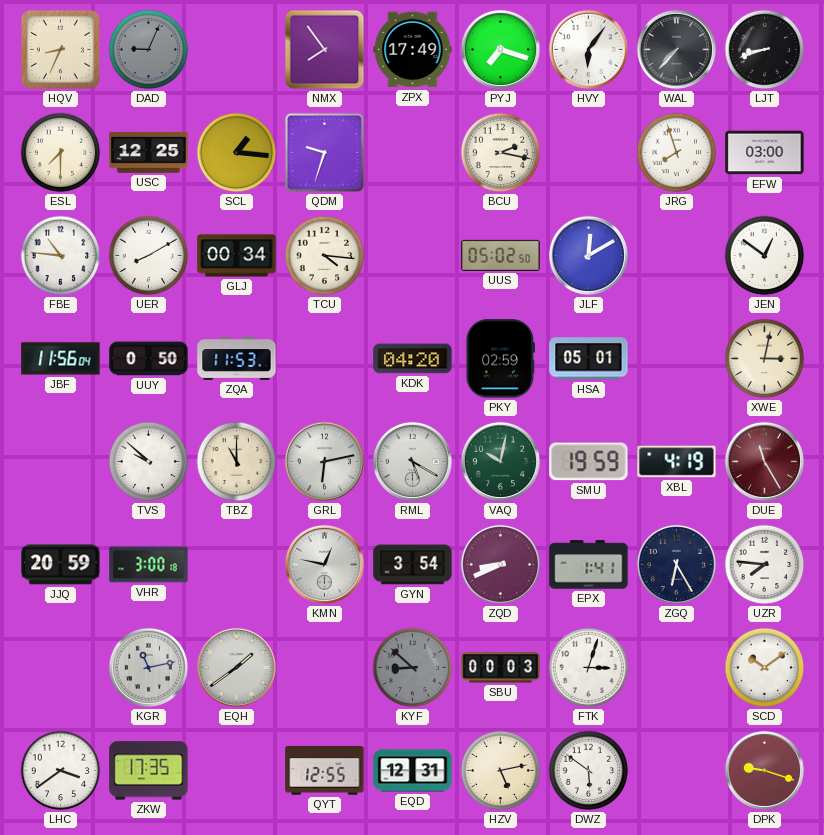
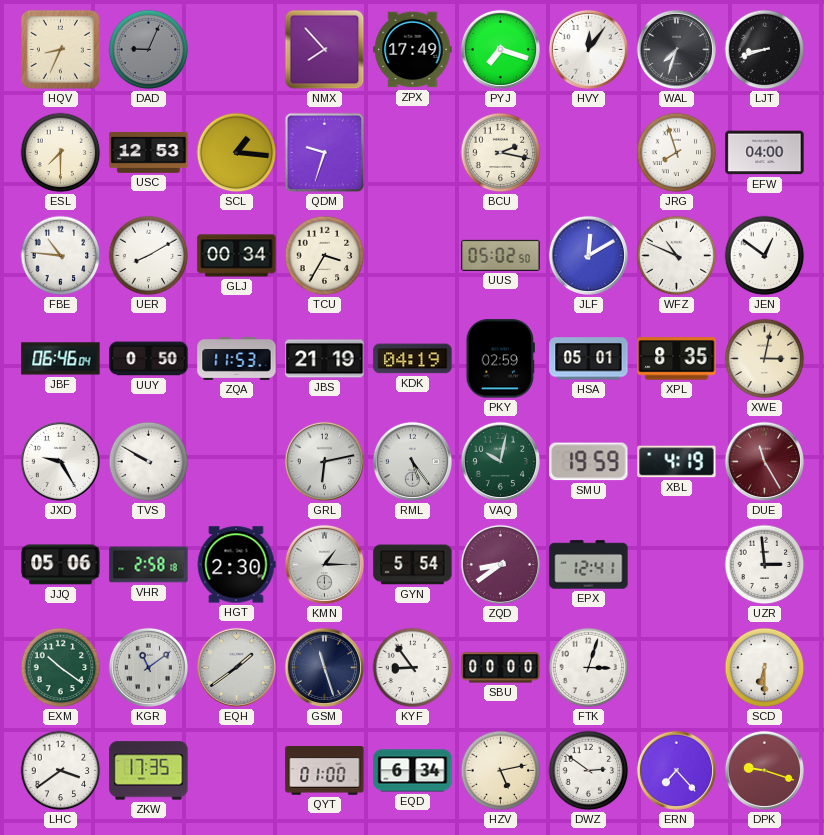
NMX: 7:54 -> 7:53 (325, 50)
HVY: 6:06 -> 12:06 (588, 49)
WAL: 7:37 -> 7:33 (676, 49)
USC: 12:25 -> 12:53 (149, 152)
EFW: 03:00 -> 04:00 (765, 153)
TCU: 4:16 -> 3:35 (325, 256)
WFZ: none -> 10:49 (677, 256)
JBF: 11:56 -> 06:46 (61, 359)
JBS: none -> 21:19 (325, 359)
KDK: 04:20 -> 04:19 (413, 359)
XPL: none -> 8:35 (677, 359)
JXD: none -> 9:25 (60, 461)
TVS: 9:52 -> 9:50 (149, 462)
TBZ: 11:00 -> none (237, 462)
RML: 5:20 -> 5:24 (412, 461)
JJQ: 20:59 -> 05:06 (61, 565)
VHR: 3:00 -> 2:58 (149, 565)
HGT: none -> 2:30 (236, 565)
KMN: 12:47 -> 1:15 (324, 564)
GYN: 3:54 -> 5:54 (413, 565)
ZQD: 8:41 -> 8:39 (500, 564)
EPX: 1:41 -> 12:41 (589, 565)
ZGQ: 6:25 -> none (676, 564)
UZR: 7:46 -> 2:59 (765, 565)
EXM: none -> 10:21 (61, 668)
KGR: 11:13 -> 11:09 (148, 667)
GSM: none -> 11:27 (324, 667)
KYF: 8:52 -> 8:54 (413, 668)
KYF dial: grey -> white (413, 668)
SBU: 00:03 -> 00:00 (501, 668)
SCD: 10:09 -> 6:30 (765, 668)
QYT: 12:55 -> 01:00 (325, 771)
EQD: 12:31 -> 6:34 (413, 771)
DWZ: 5:51 -> 2:51 (589, 771)
ERN: none -> 7:23 (676, 770)
